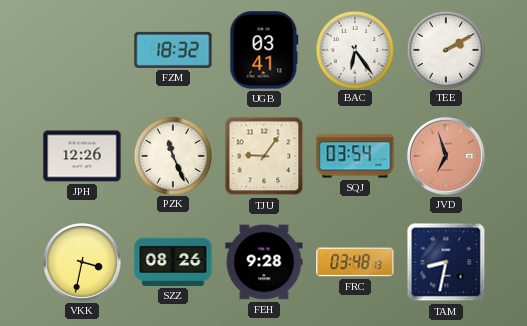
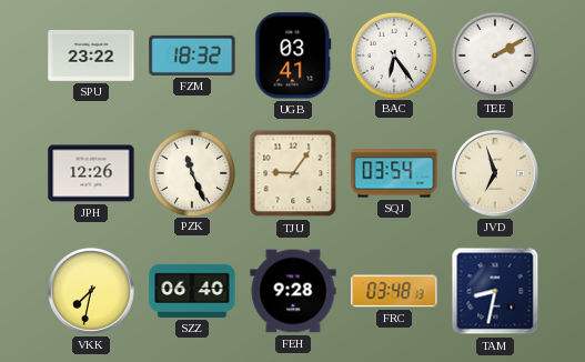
SPU: none -> 23:22 (91, 57)
JVD dial: salmon -> cream (495, 173)
VKK: 3:32 -> 7:32 (91, 291)
SZZ: 08:26 -> 06:40 (192, 291)
